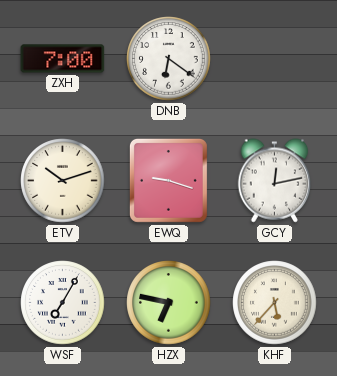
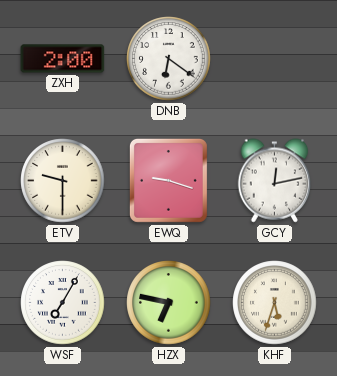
ZXH: 7:00 -> 2:00 (63, 59)
ETV: 10:12 -> 9:30 (63, 181)
KHF: 5:37 -> 5:33 (275, 303)
